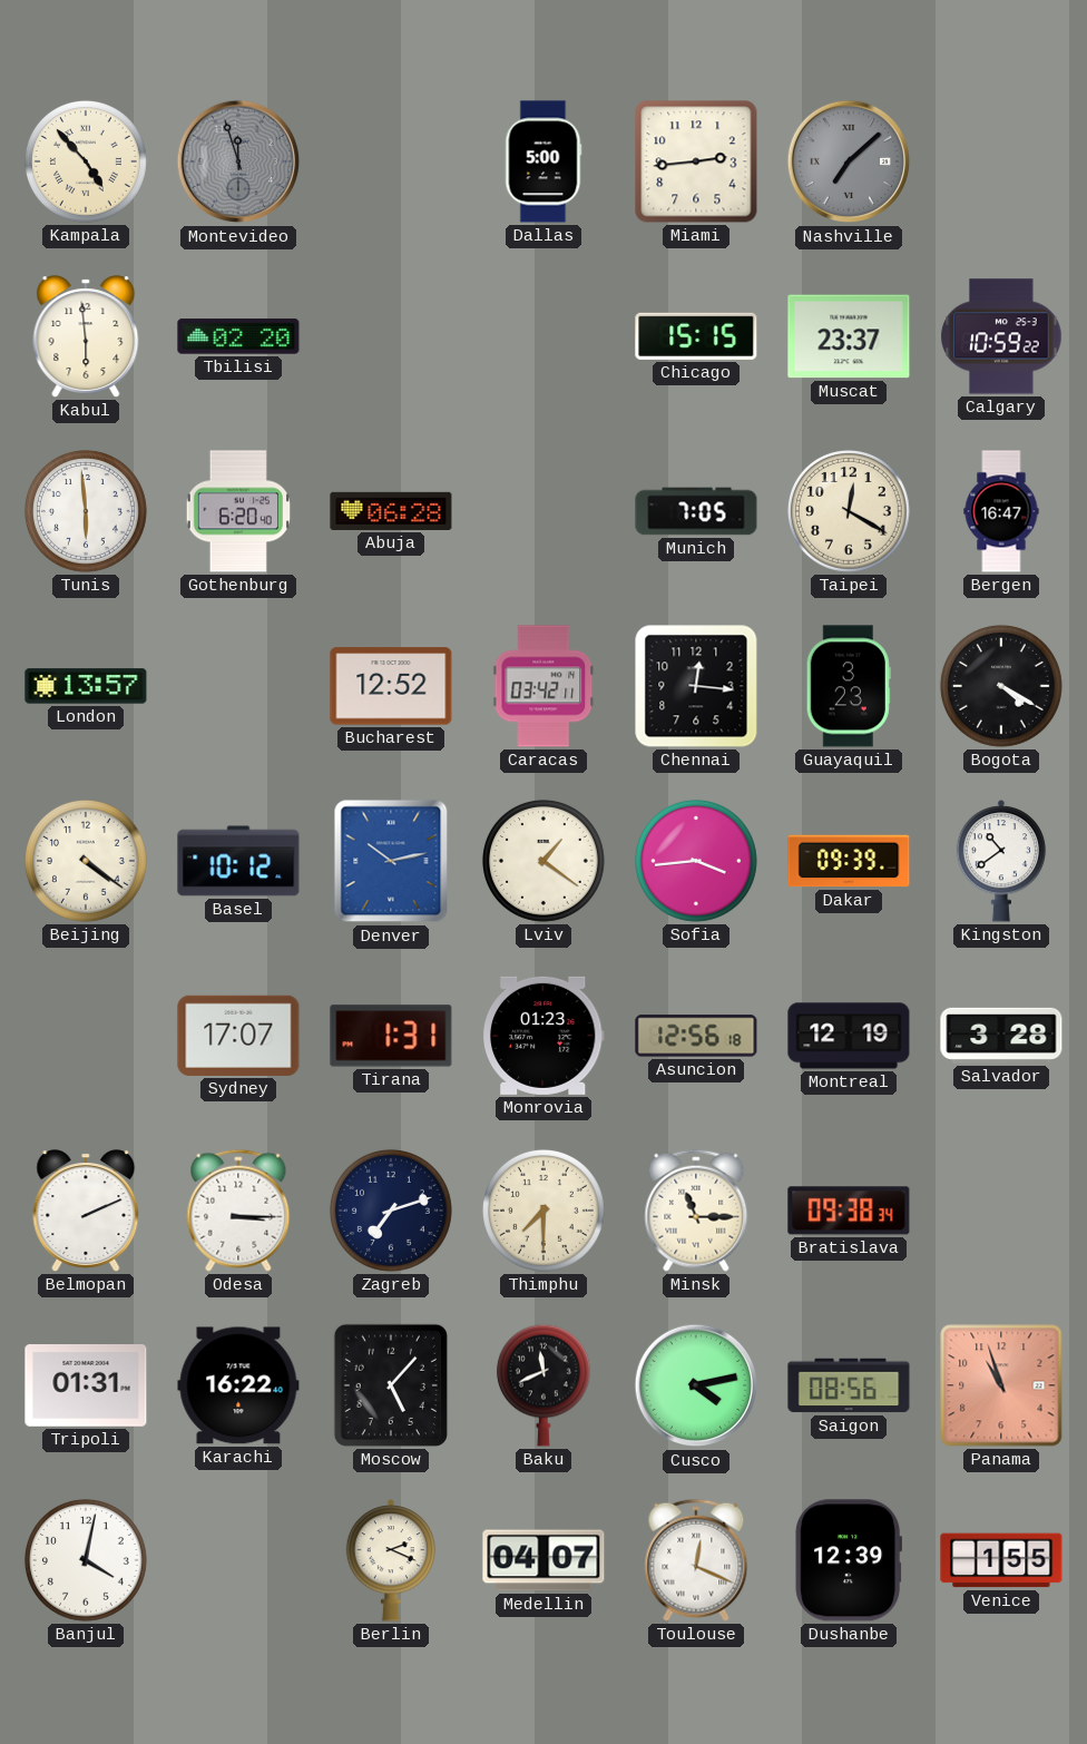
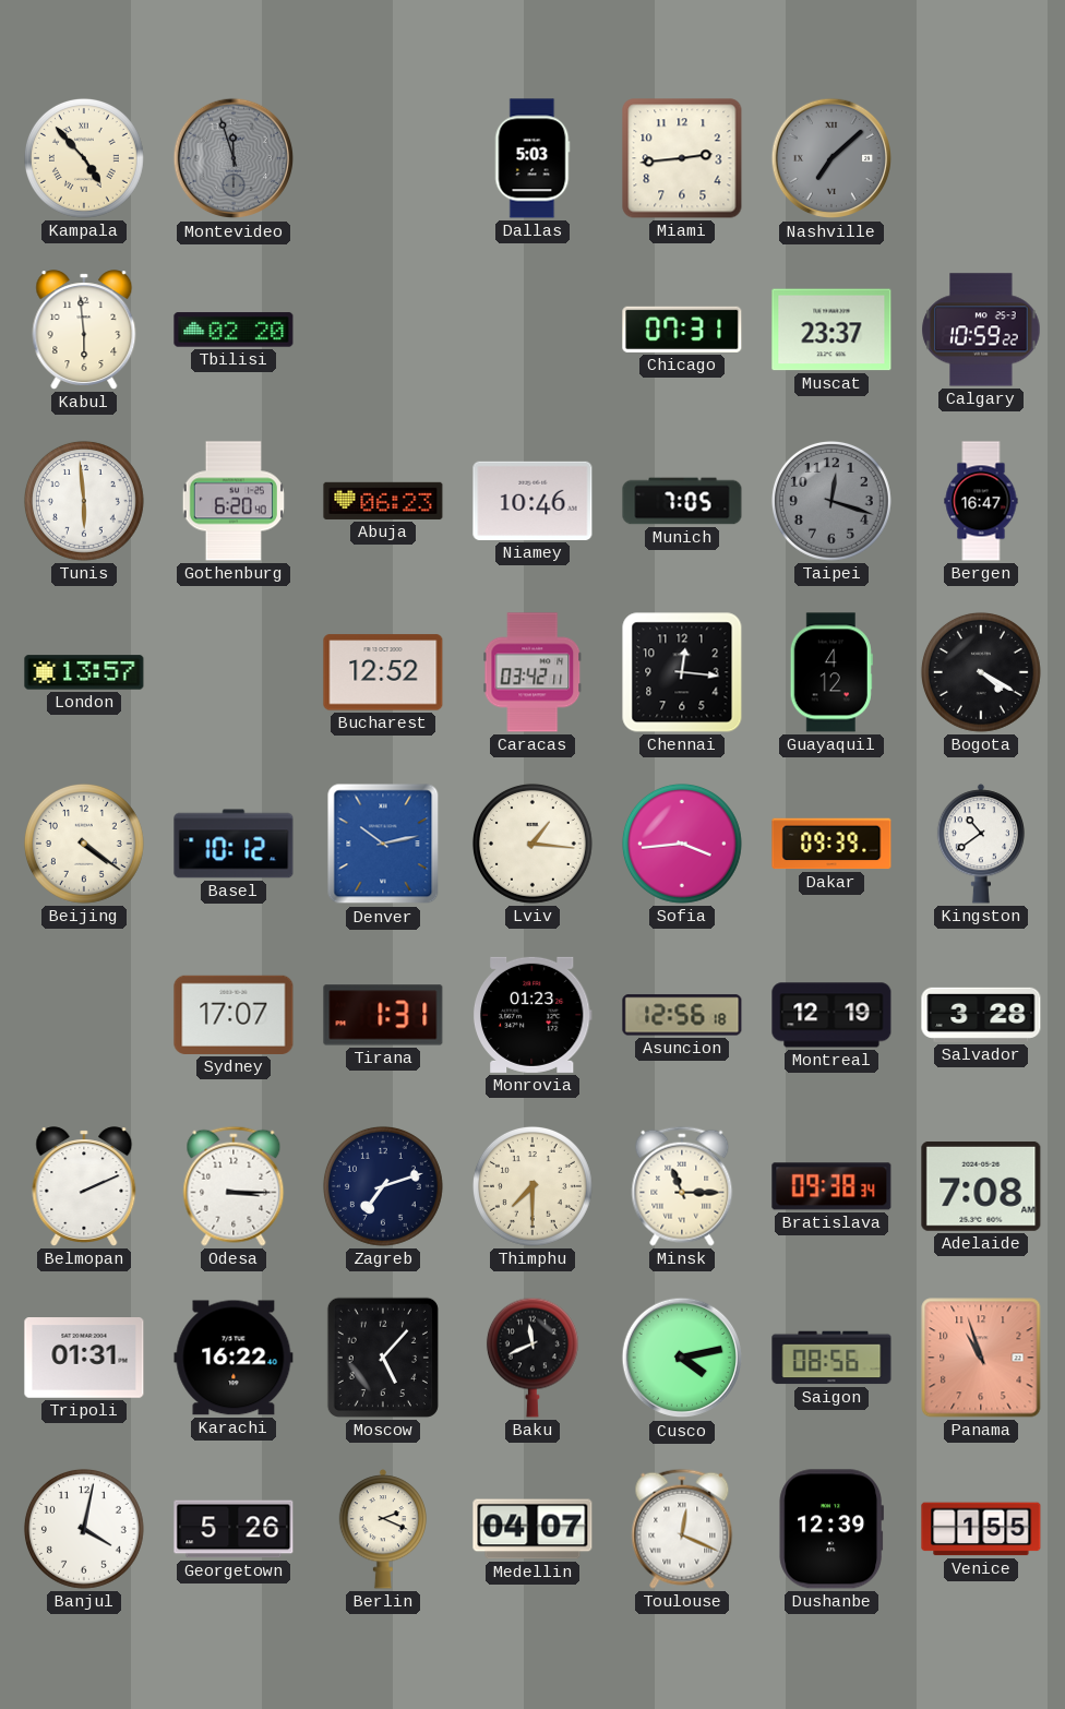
Dallas: 5:00 -> 5:03 (532, 158)
Chicago: 15:15 -> 07:31 (682, 330)
Abuja: 06:28 -> 06:23 (383, 501)
Niamey: none -> 10:46 (532, 501)
Taipei: 12:20 -> 12:18 (831, 501)
Taipei dial: cream -> grey (831, 501)
Guayaquil: 3:23 -> 4:12 (831, 672)
Lviv: 1:21 -> 1:16 (532, 844)
Adelaide: none -> 7:08 (981, 1186)
Georgetown: none -> 5:26 (234, 1529)
